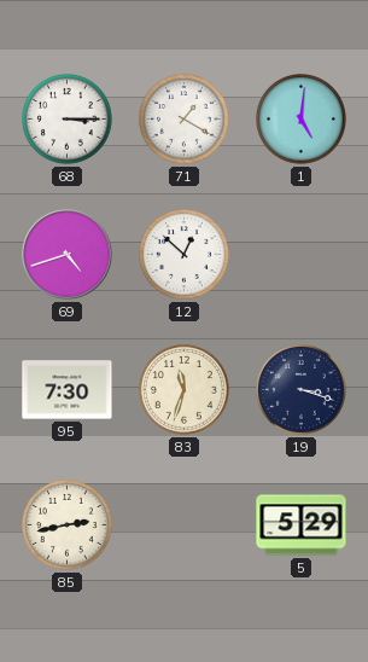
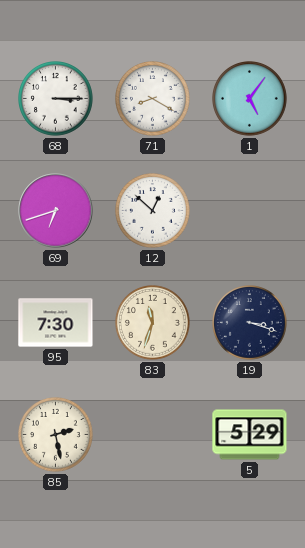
71: 1:20 -> 8:20 (153, 99)
1: 5:01 -> 5:06 (250, 99)
69: 4:42 -> 6:42 (56, 211)
85: 2:43 -> 2:28 (56, 435)
